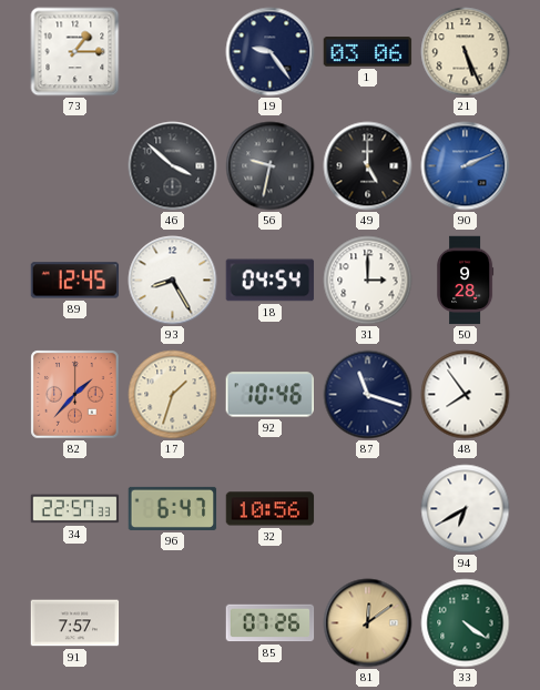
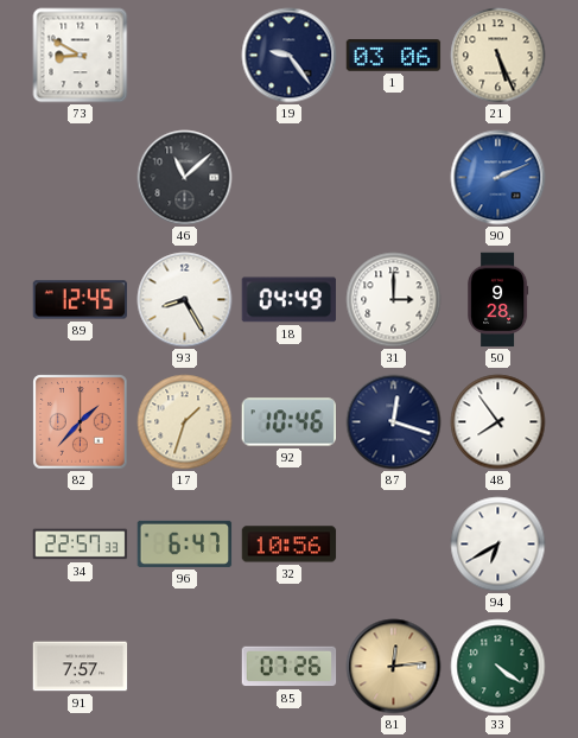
73: 1:15 -> 8:50 (81, 56)
46: 3:52 -> 11:08 (185, 178)
56: 9:32 -> none (271, 166)
49: 5:00 -> none (368, 166)
18: 04:54 -> 04:49 (290, 300)
87: 11:18 -> 12:18 (394, 422)
81: 12:09 -> 12:14 (394, 667)
